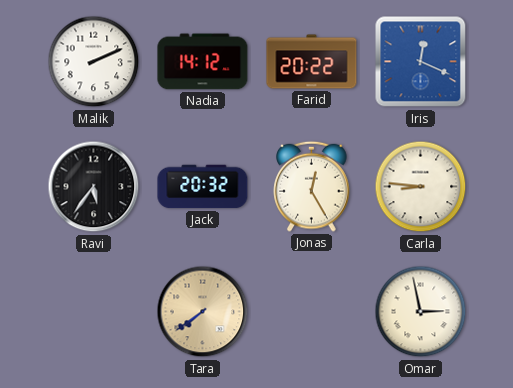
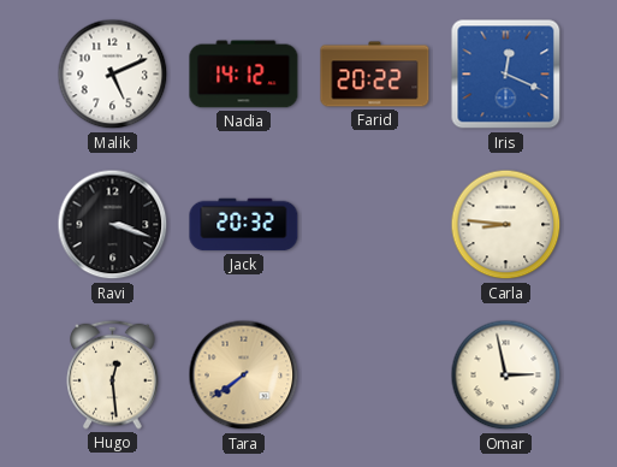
Malik: 2:11 -> 5:11 (113, 75)
Ravi: 5:36 -> 3:18 (113, 225)
Jonas: 12:25 -> none (312, 186)
Hugo: none -> 12:29 (113, 374)
